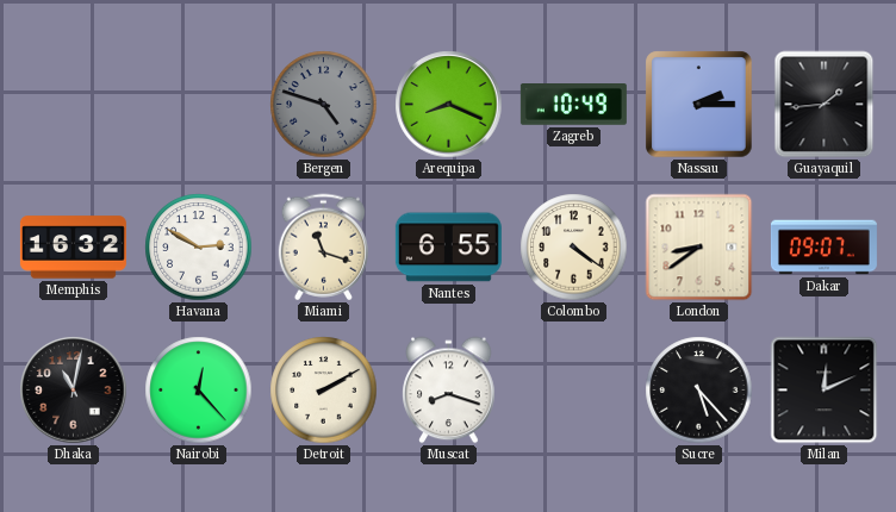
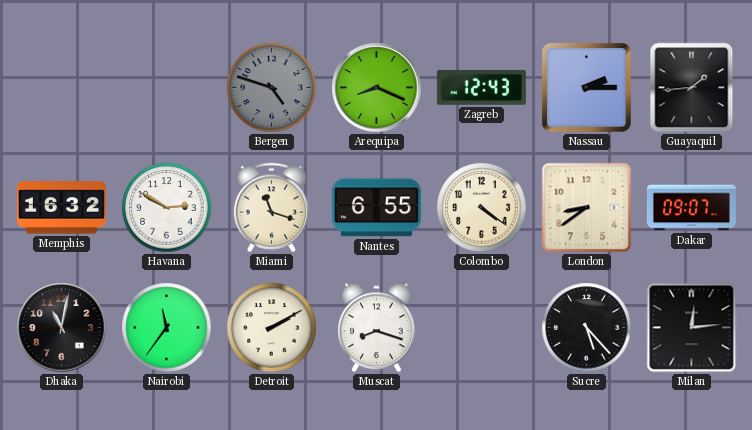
Zagreb: 10:49 -> 12:43 (481, 88)
Nairobi: 12:23 -> 11:36 (167, 328)
Milan: 12:11 -> 12:14 (692, 328)
